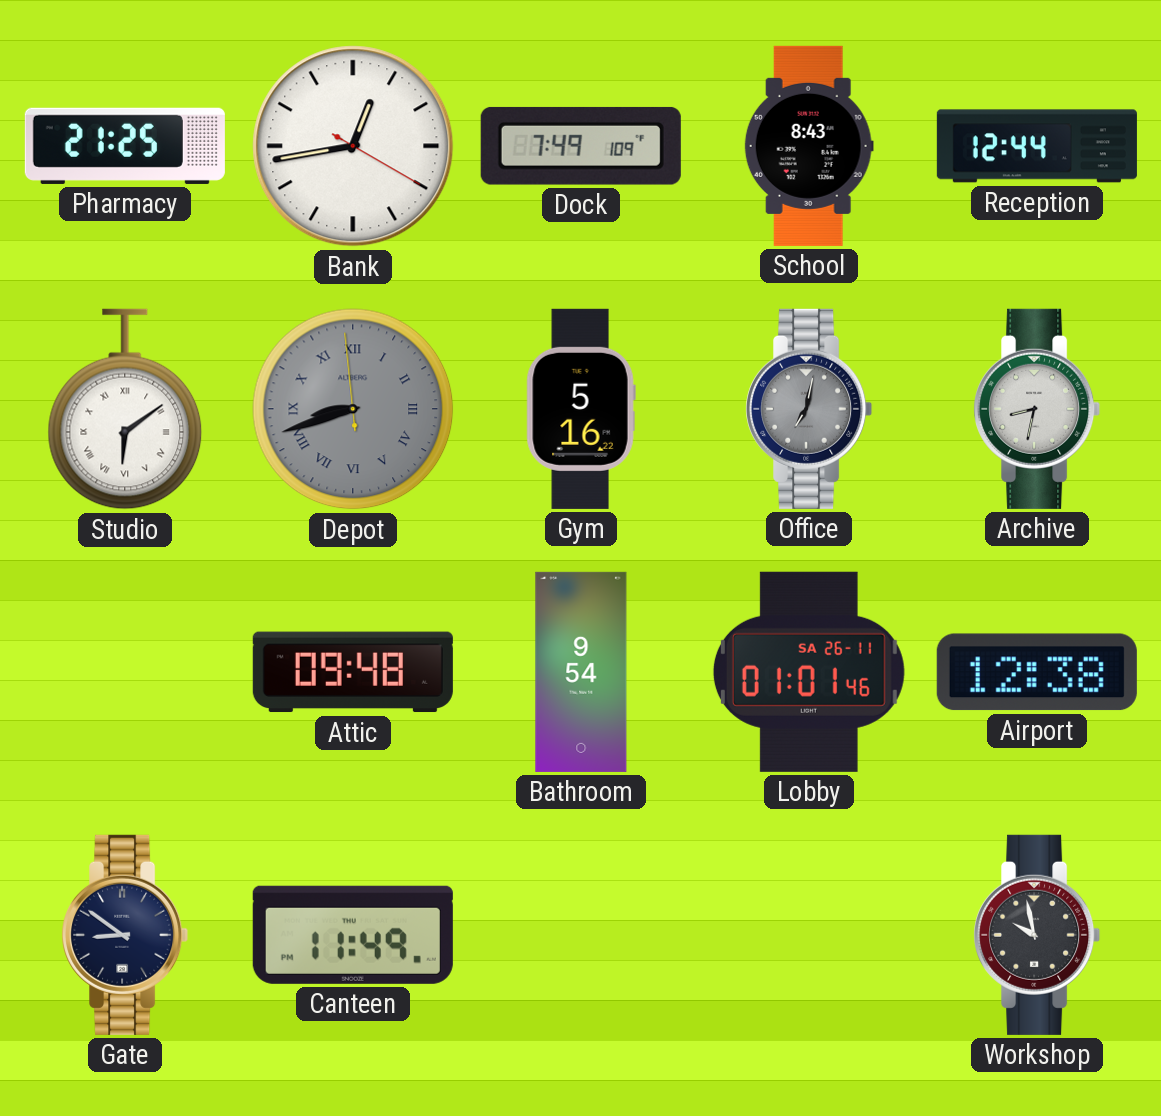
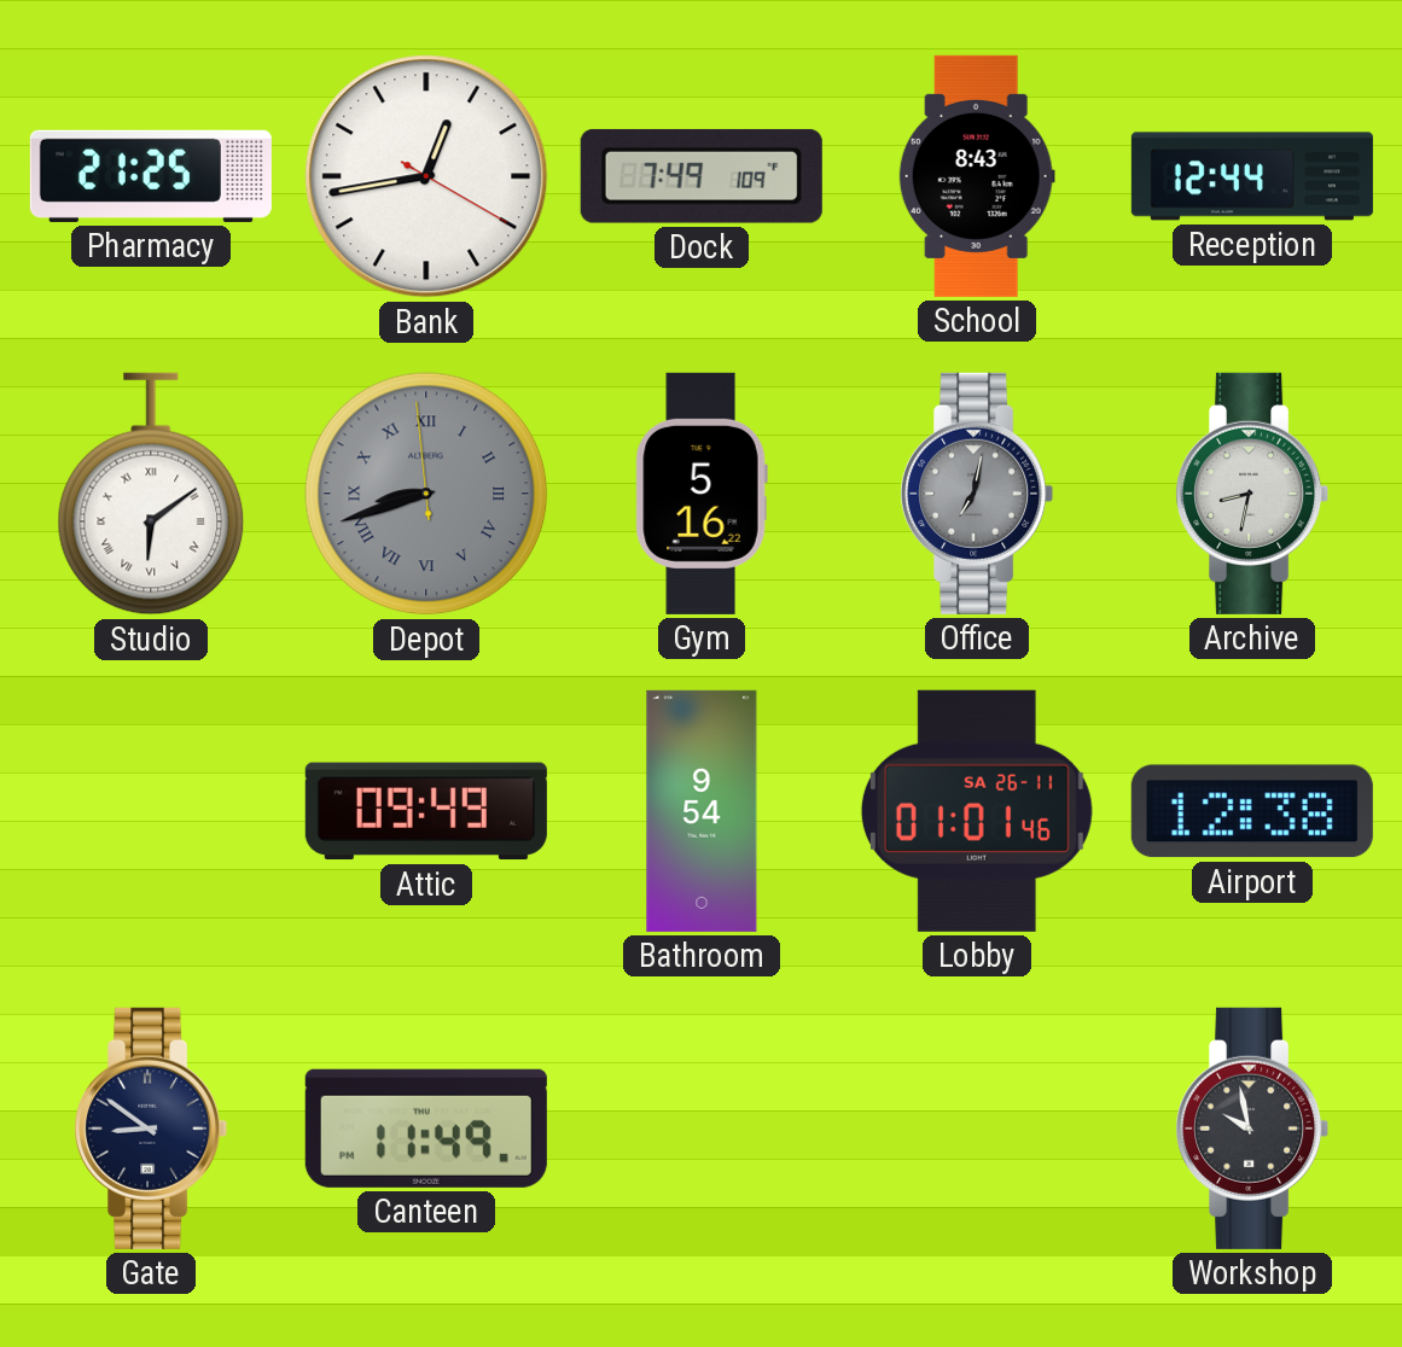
Attic: 09:48 -> 09:49 (426, 811)
